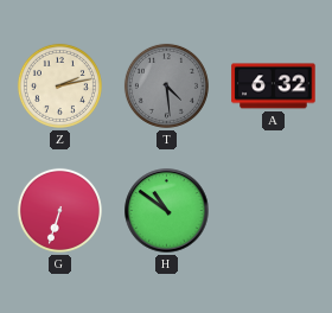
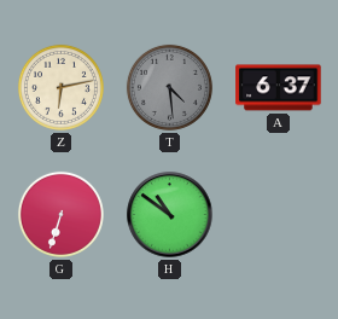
Z: 2:13 -> 6:13 (60, 87)
A: 6:32 -> 6:37 (279, 88)
